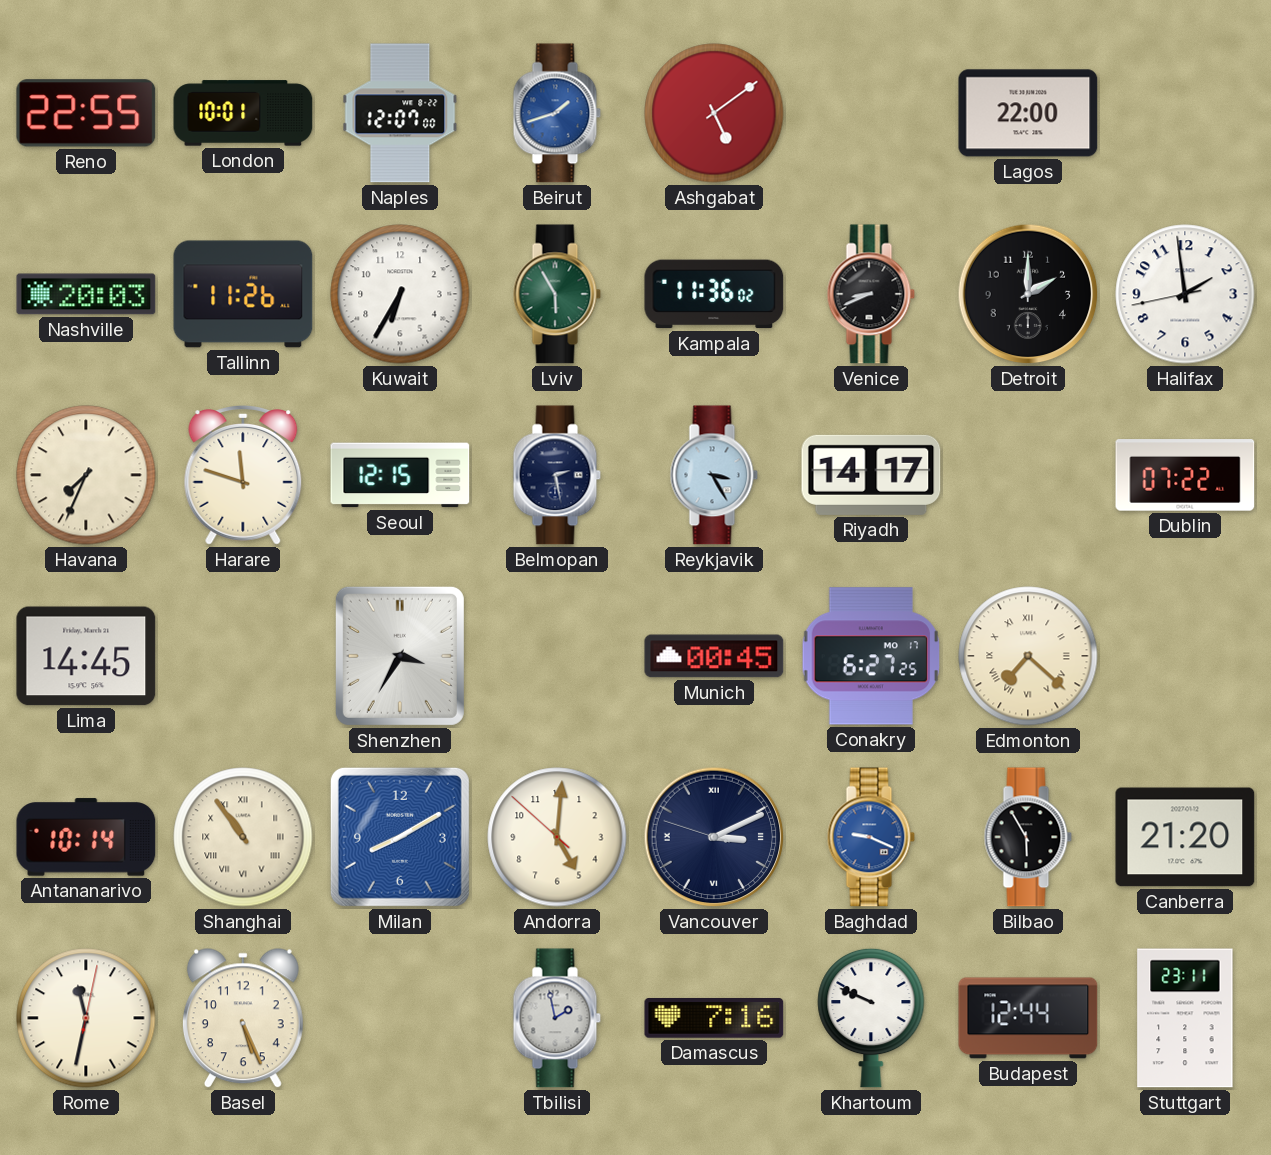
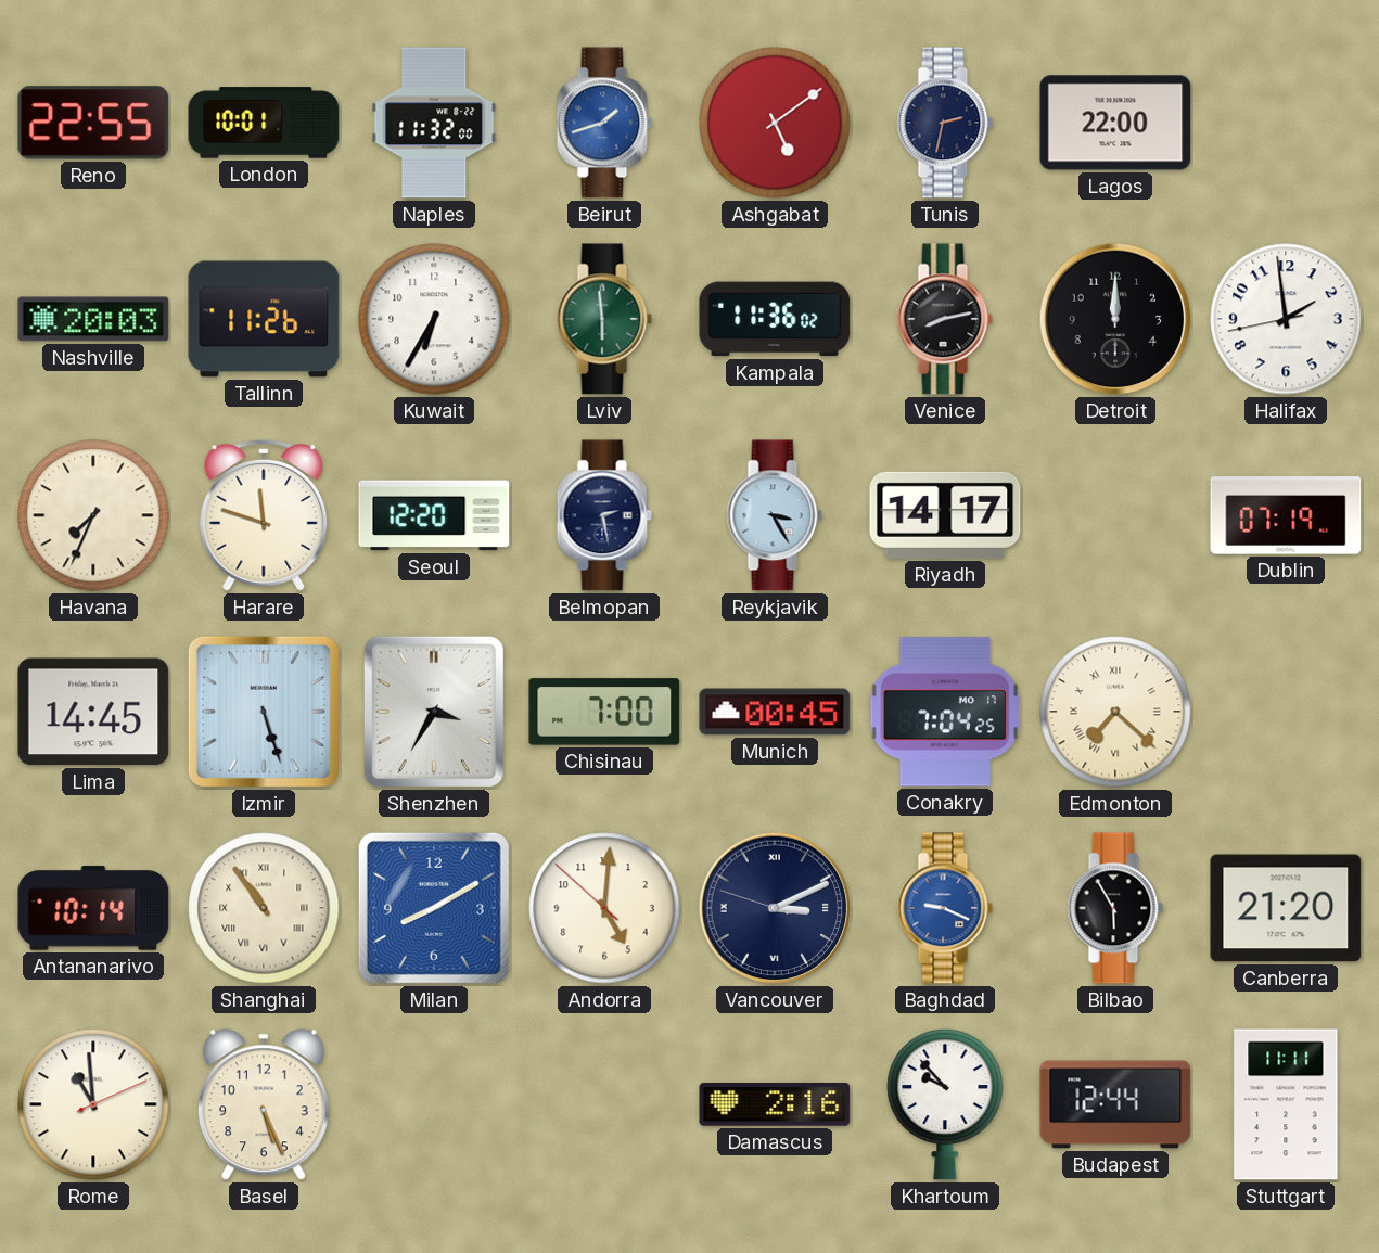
Naples: 12:07 -> 11:32 (434, 123)
Tunis: none -> 2:32 (945, 123)
Lviv: 5:55 -> 5:59 (604, 319)
Venice: 8:41 -> 8:13 (945, 319)
Detroit: 2:00 -> 12:00 (1115, 319)
Seoul: 12:15 -> 12:20 (434, 515)
Dublin: 07:22 -> 07:19 (1286, 515)
Izmir: none -> 5:27 (264, 712)
Chisinau: none -> 7:00 (604, 712)
Conakry: 6:27 -> 7:04 (945, 712)
Rome: 11:32 -> 10:59 (93, 1104)
Tbilisi: 1:58 -> none (557, 1018)
Damascus: 7:16 -> 2:16 (775, 1105)
Khartoum: 9:49 -> 9:53 (945, 1104)
Stuttgart: 23:11 -> 11:11 (1286, 1104)
